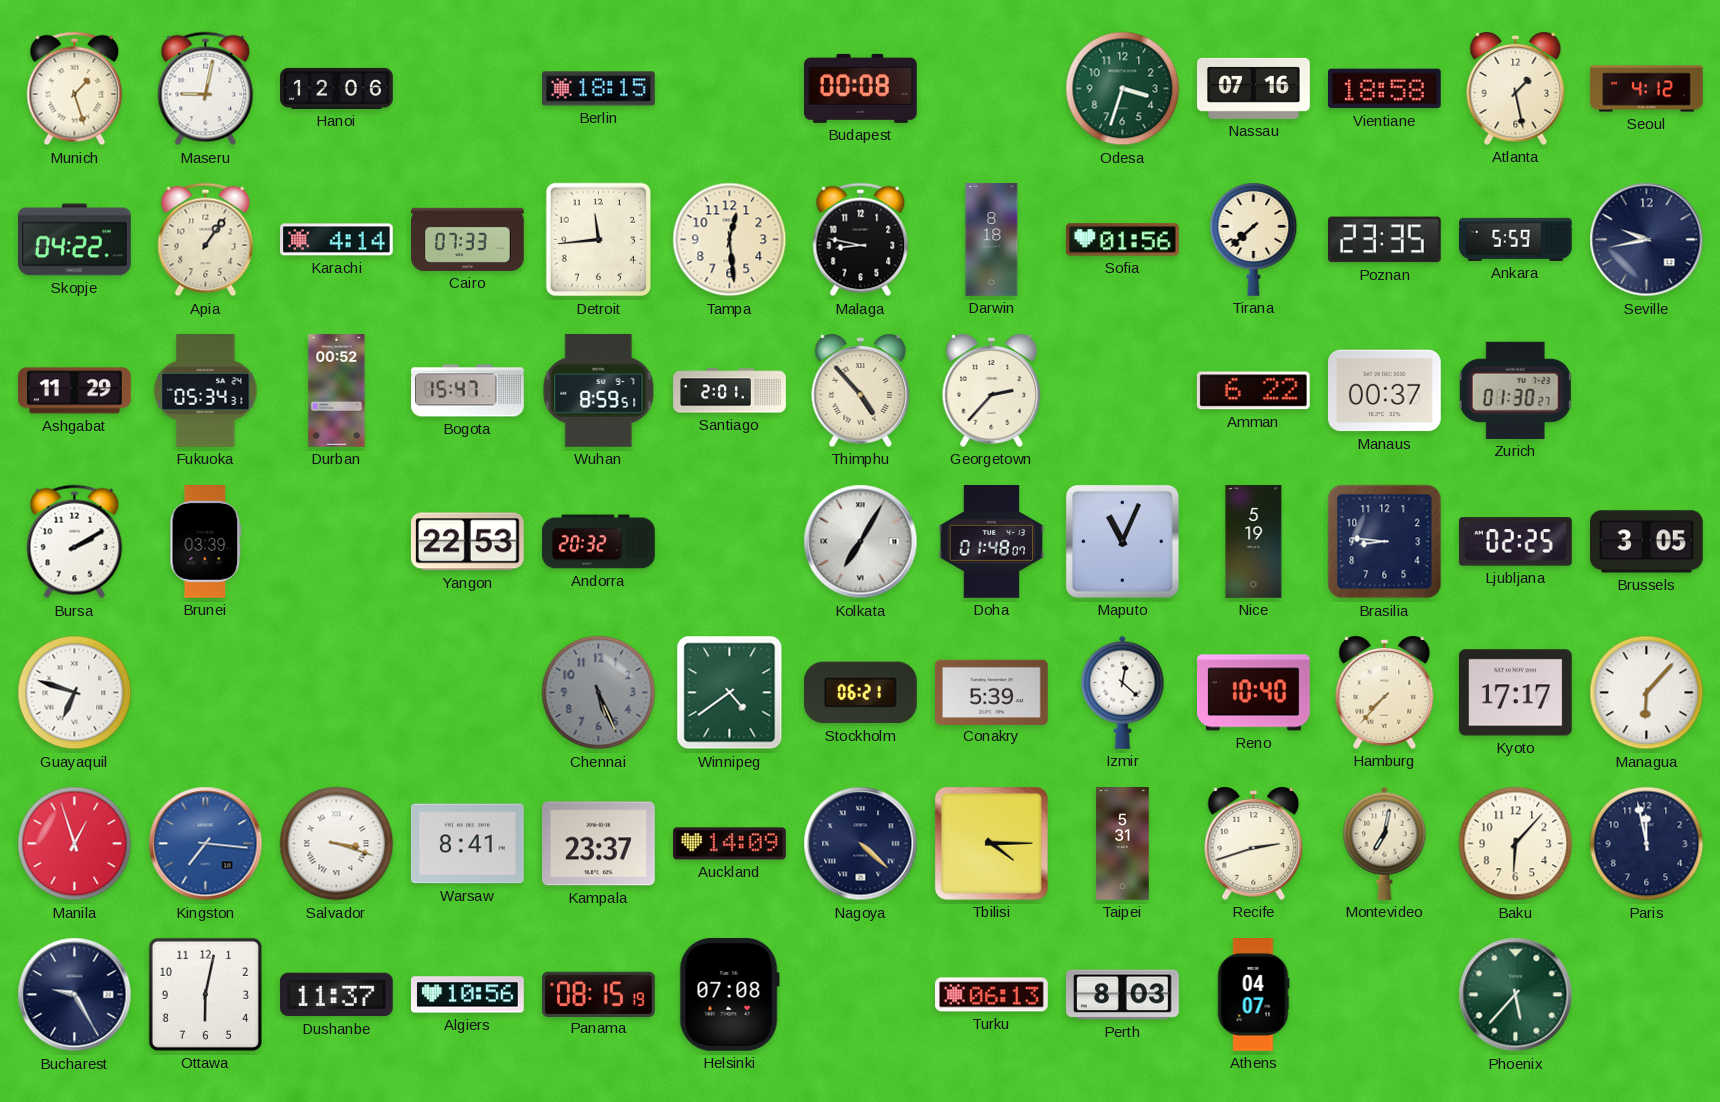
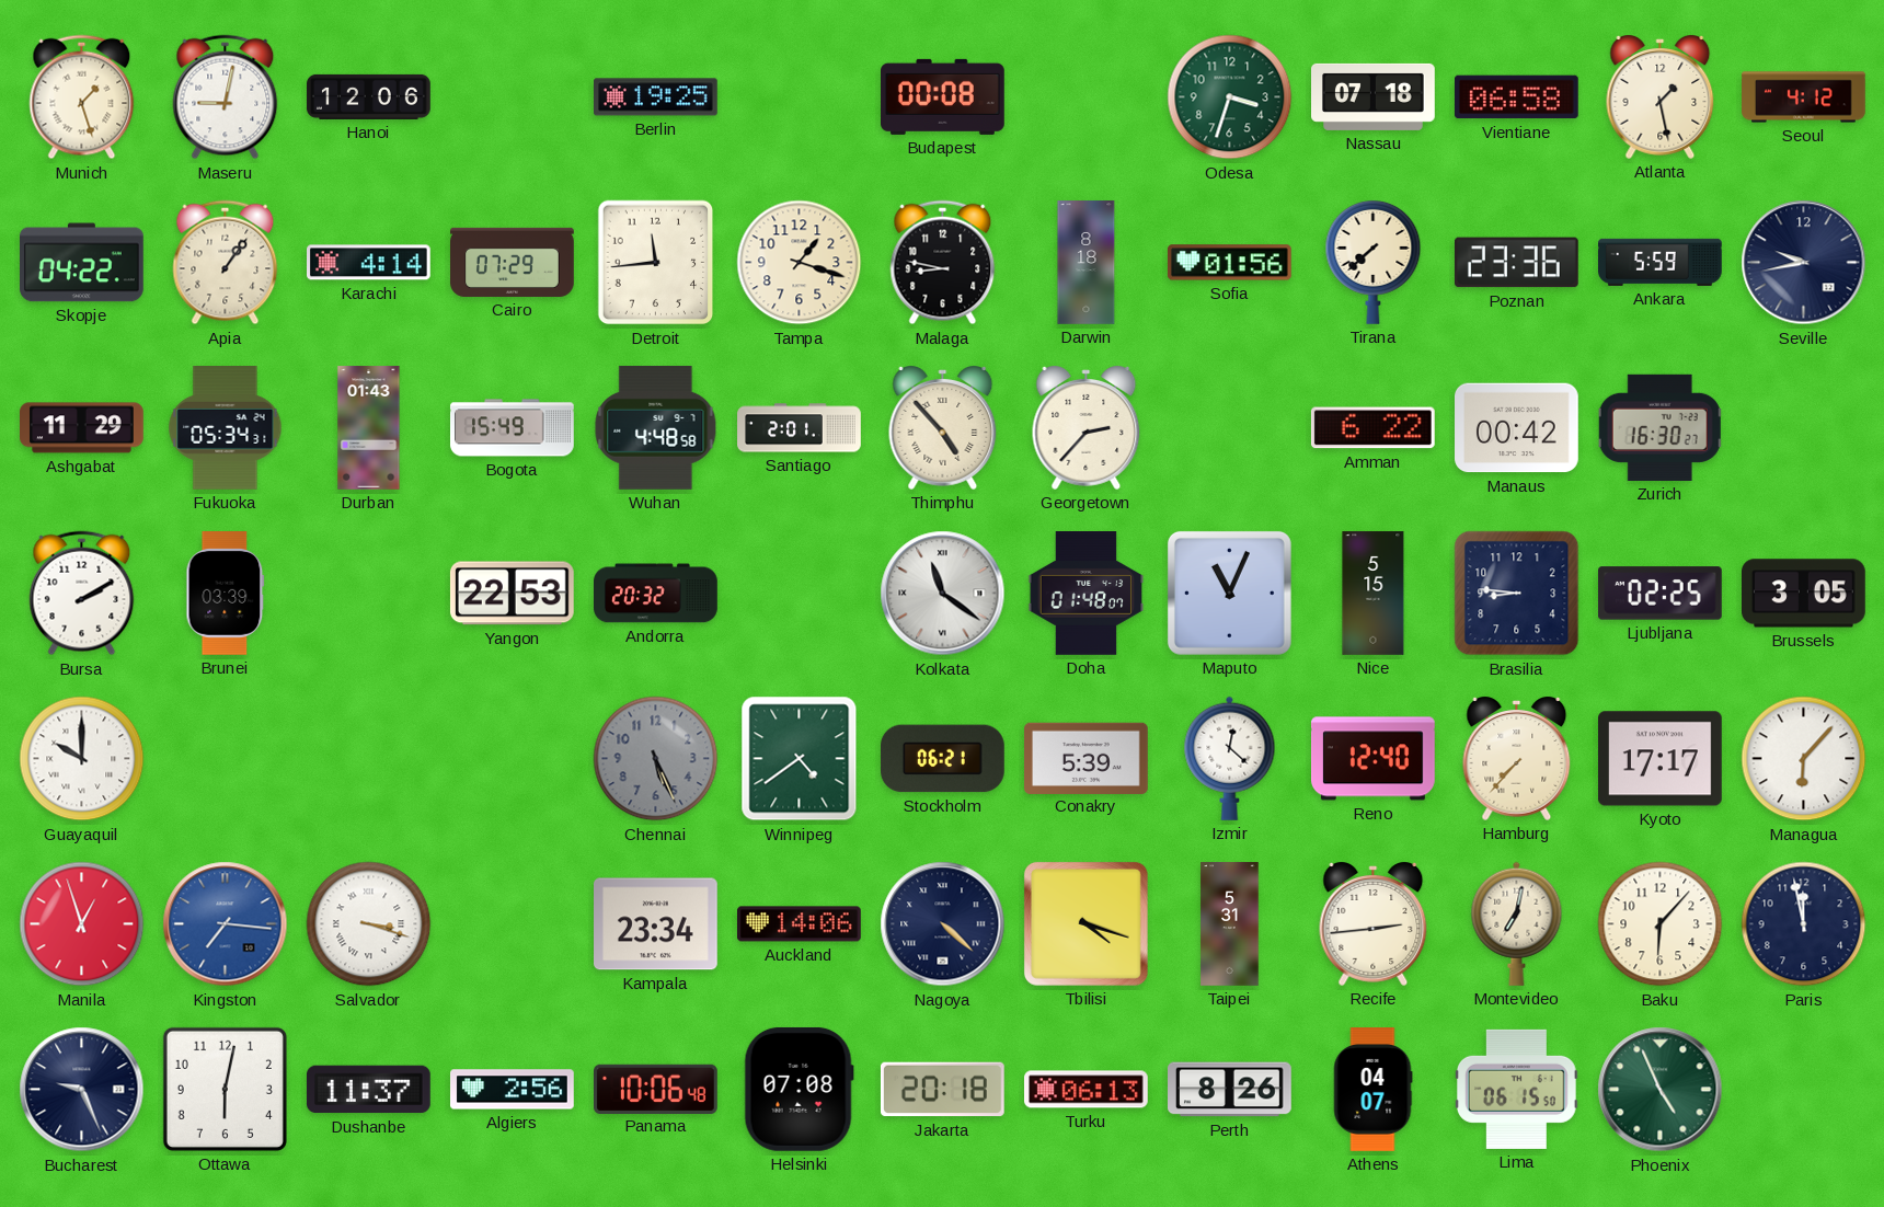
Berlin: 18:15 -> 19:25 (656, 97)
Nassau: 07:16 -> 07:18 (1374, 96)
Vientiane: 18:58 -> 06:58 (1516, 97)
Cairo: 07:33 -> 07:29 (513, 262)
Tampa: 12:29 -> 1:18 (800, 263)
Poznan: 23:35 -> 23:36 (1516, 263)
Durban: 00:52 -> 01:43 (369, 428)
Bogota: 15:47 -> 15:49 (513, 428)
Wuhan: 8:59 -> 4:48 (656, 427)
Manaus: 00:37 -> 00:42 (1517, 428)
Zurich: 01:30 -> 16:30 (1659, 427)
Kolkata: 7:05 -> 11:21 (943, 594)
Nice: 5:19 -> 5:15 (1374, 594)
Guayaquil: 6:48 -> 10:00 (82, 759)
Reno: 10:40 -> 12:40 (1374, 759)
Warsaw: 8:41 -> none (468, 844)
Kampala: 23:37 -> 23:34 (656, 924)
Auckland: 14:09 -> 14:06 (800, 924)
Tbilisi: 4:15 -> 4:18 (1085, 923)
Recife: 2:42 -> 2:44 (1374, 924)
Bucharest: 9:25 -> 9:26 (82, 1090)
Algiers: 10:56 -> 2:56 (513, 1090)
Panama: 08:15 -> 10:06 (656, 1089)
Jakarta: none -> 20:18 (942, 1090)
Perth: 8:03 -> 8:26 (1230, 1090)
Lima: none -> 06:15 (1516, 1089)
Phoenix: 5:37 -> 4:56 (1661, 1090)
